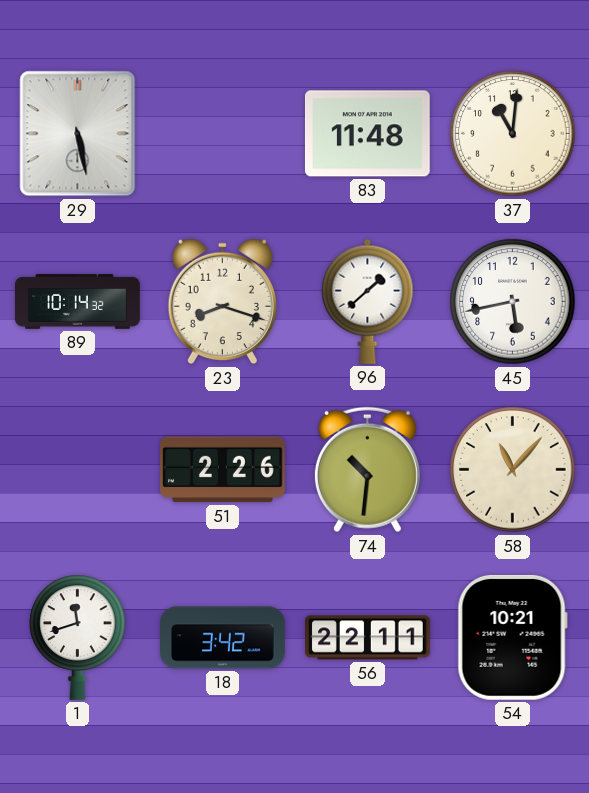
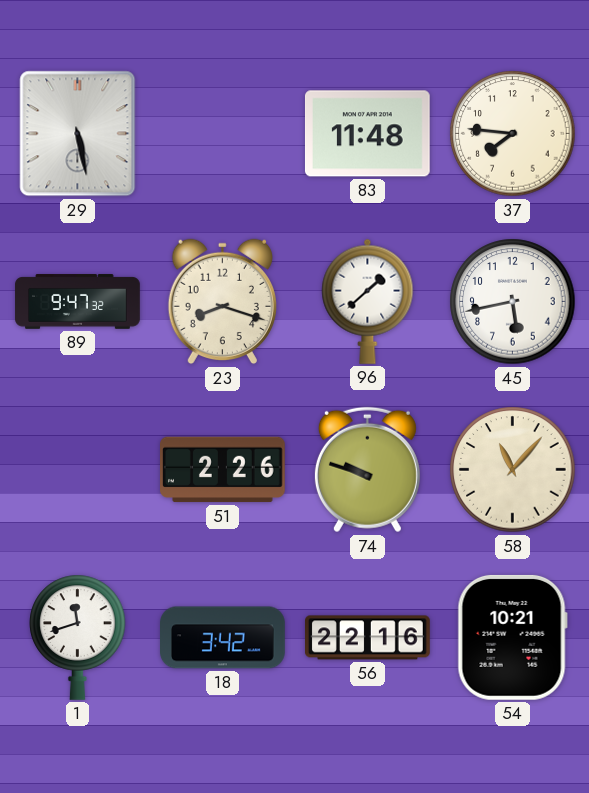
37: 11:01 -> 7:46 (513, 134)
89: 10:14 -> 9:47 (78, 302)
74: 10:31 -> 9:48 (367, 470)
56: 22:11 -> 22:16 (368, 638)
